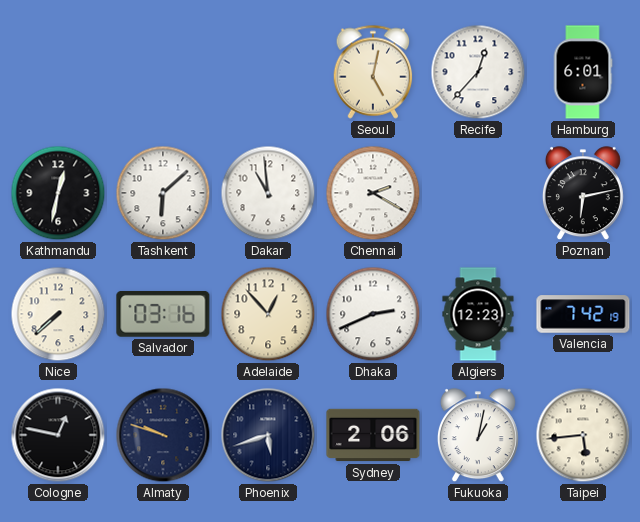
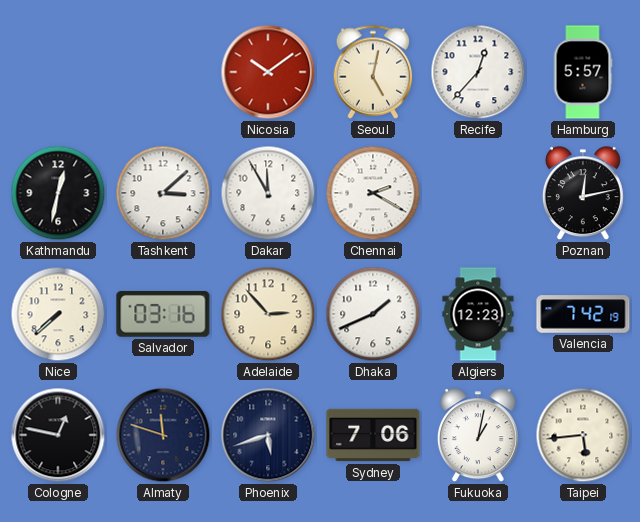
Nicosia: none -> 10:09 (268, 72)
Hamburg: 6:01 -> 5:57 (583, 72)
Tashkent: 6:08 -> 3:08 (163, 193)
Dakar: 10:59 -> 11:55 (268, 193)
Poznan: 6:13 -> 12:13 (583, 194)
Adelaide: 12:53 -> 2:53 (268, 314)
Dhaka: 2:41 -> 1:41 (373, 314)
Almaty: 9:48 -> 11:48 (163, 435)
Sydney: 2:06 -> 7:06 (373, 435)
